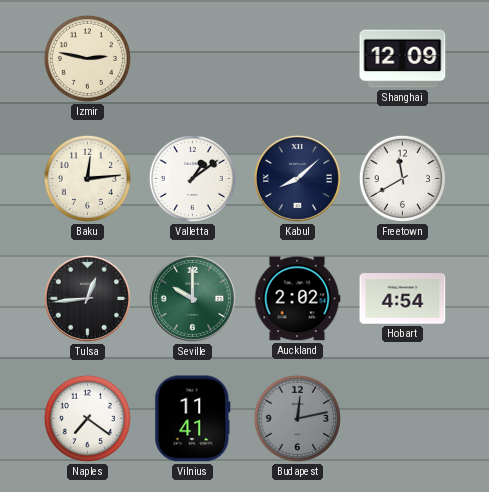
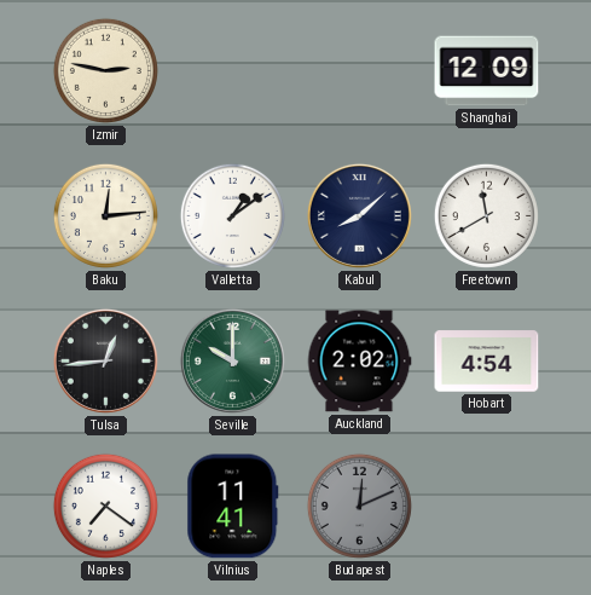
Budapest: 12:13 -> 12:11 (359, 506)
